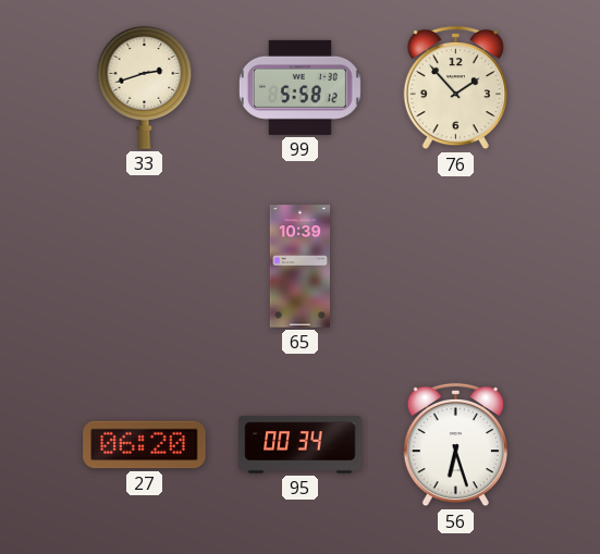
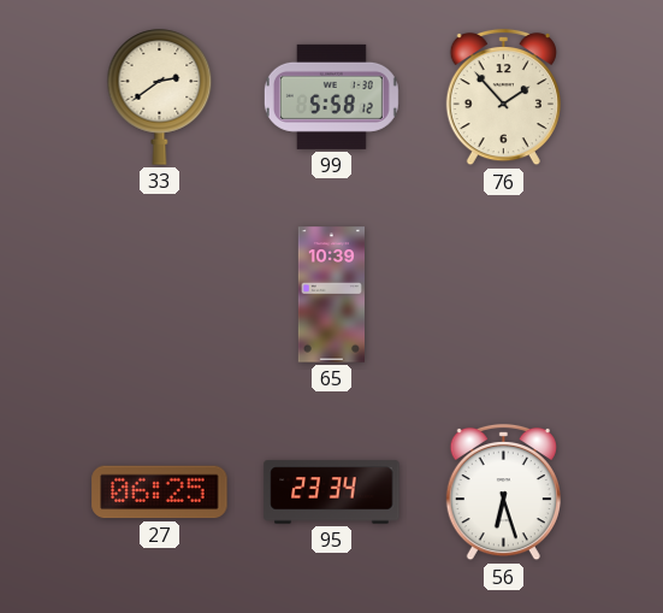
33: 2:42 -> 2:39 (160, 98)
27: 06:20 -> 06:25 (160, 493)
95: 00:34 -> 23:34 (332, 493)
